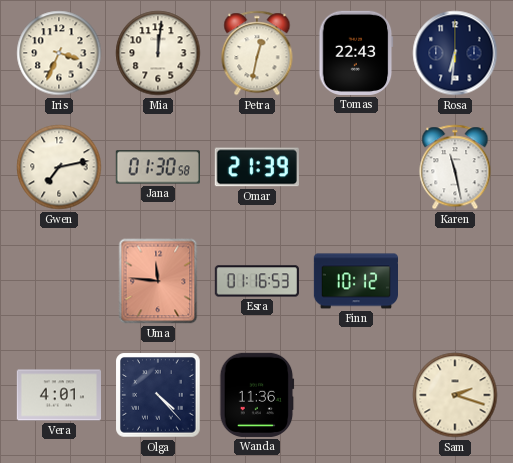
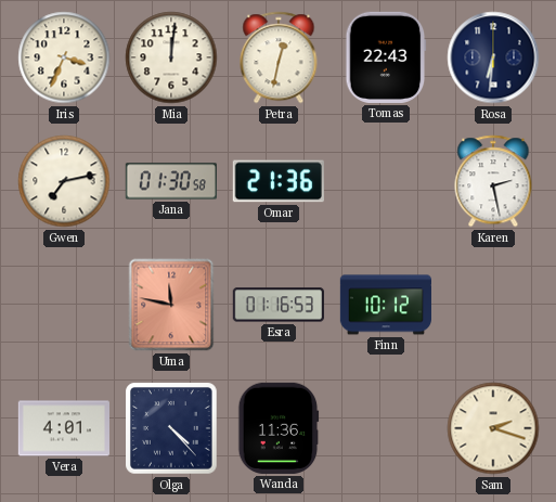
Omar: 21:39 -> 21:36 (279, 181)
Karen: 11:28 -> 2:28 (493, 181)
Uma: 11:46 -> 11:47 (171, 305)
